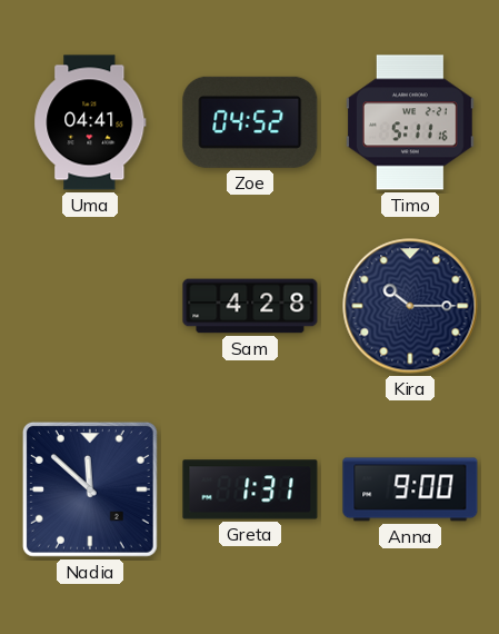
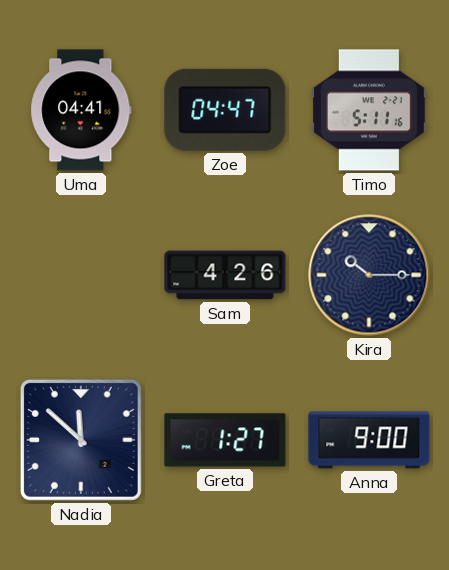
Zoe: 04:52 -> 04:47 (225, 110)
Sam: 4:28 -> 4:26 (225, 275)
Greta: 1:31 -> 1:27 (225, 440)
